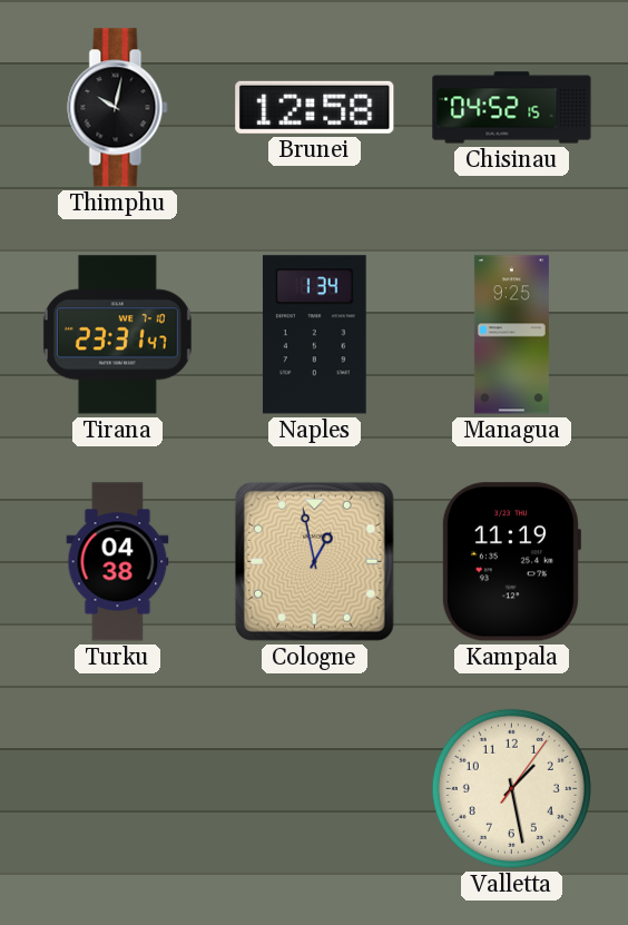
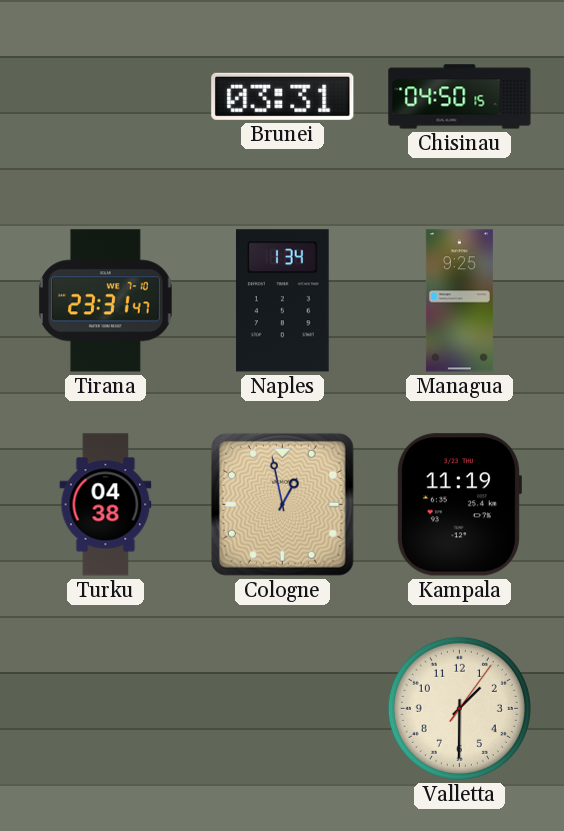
Thimphu: 10:02 -> none (118, 108)
Brunei: 12:58 -> 03:31 (283, 96)
Chisinau: 04:52 -> 04:50 (460, 97)
Valletta: 1:28 -> 1:30 (459, 708)
